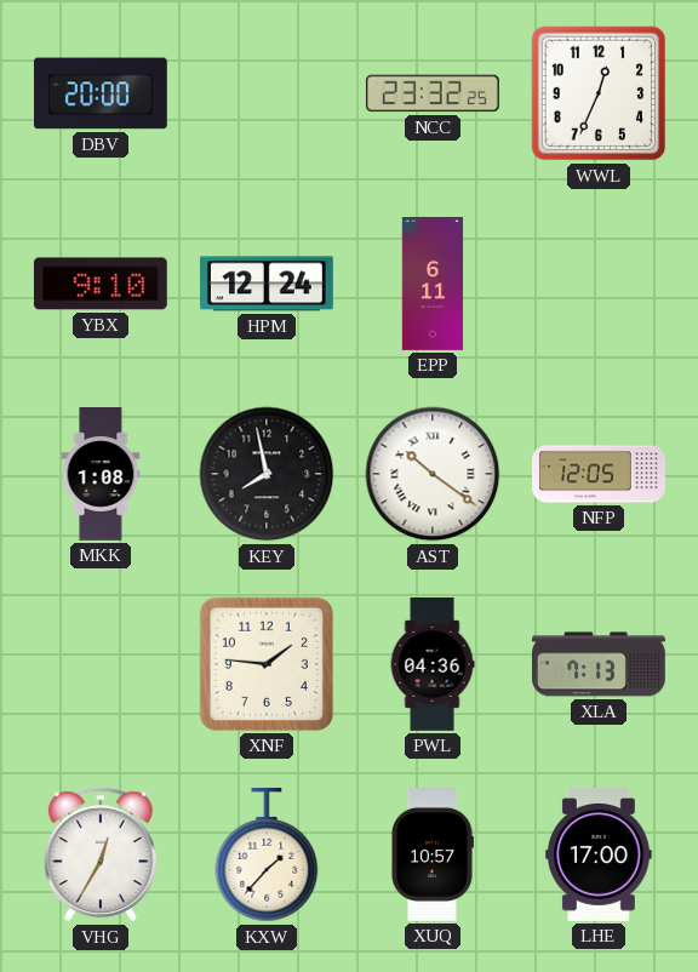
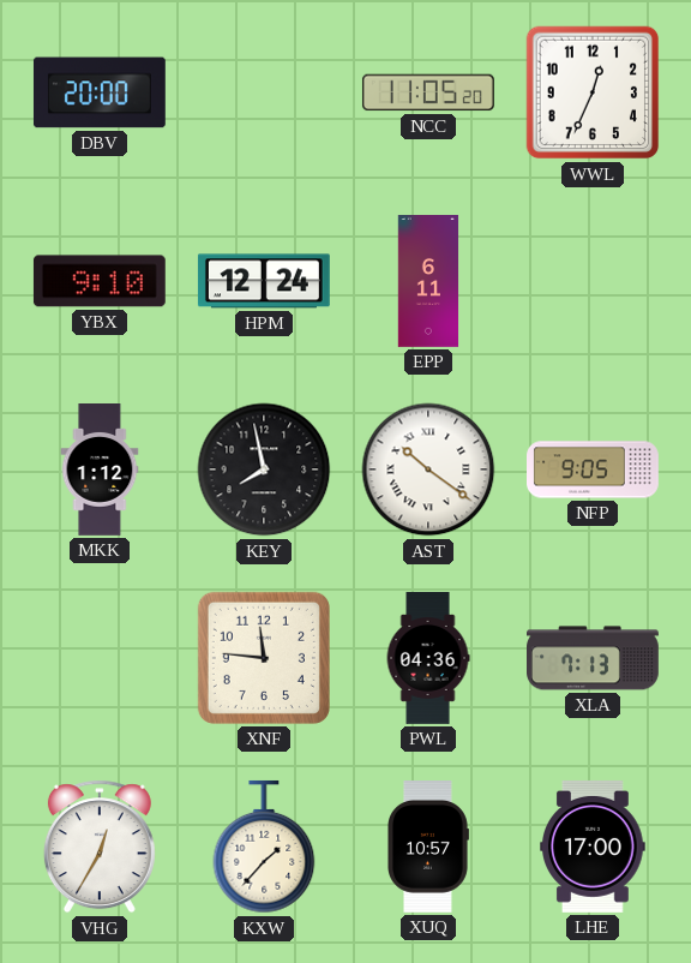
NCC: 23:32 -> 11:05 (428, 92)
MKK: 1:08 -> 1:12 (100, 471)
NFP: 12:05 -> 9:05 (594, 469)
XNF: 1:46 -> 11:46 (264, 658)
